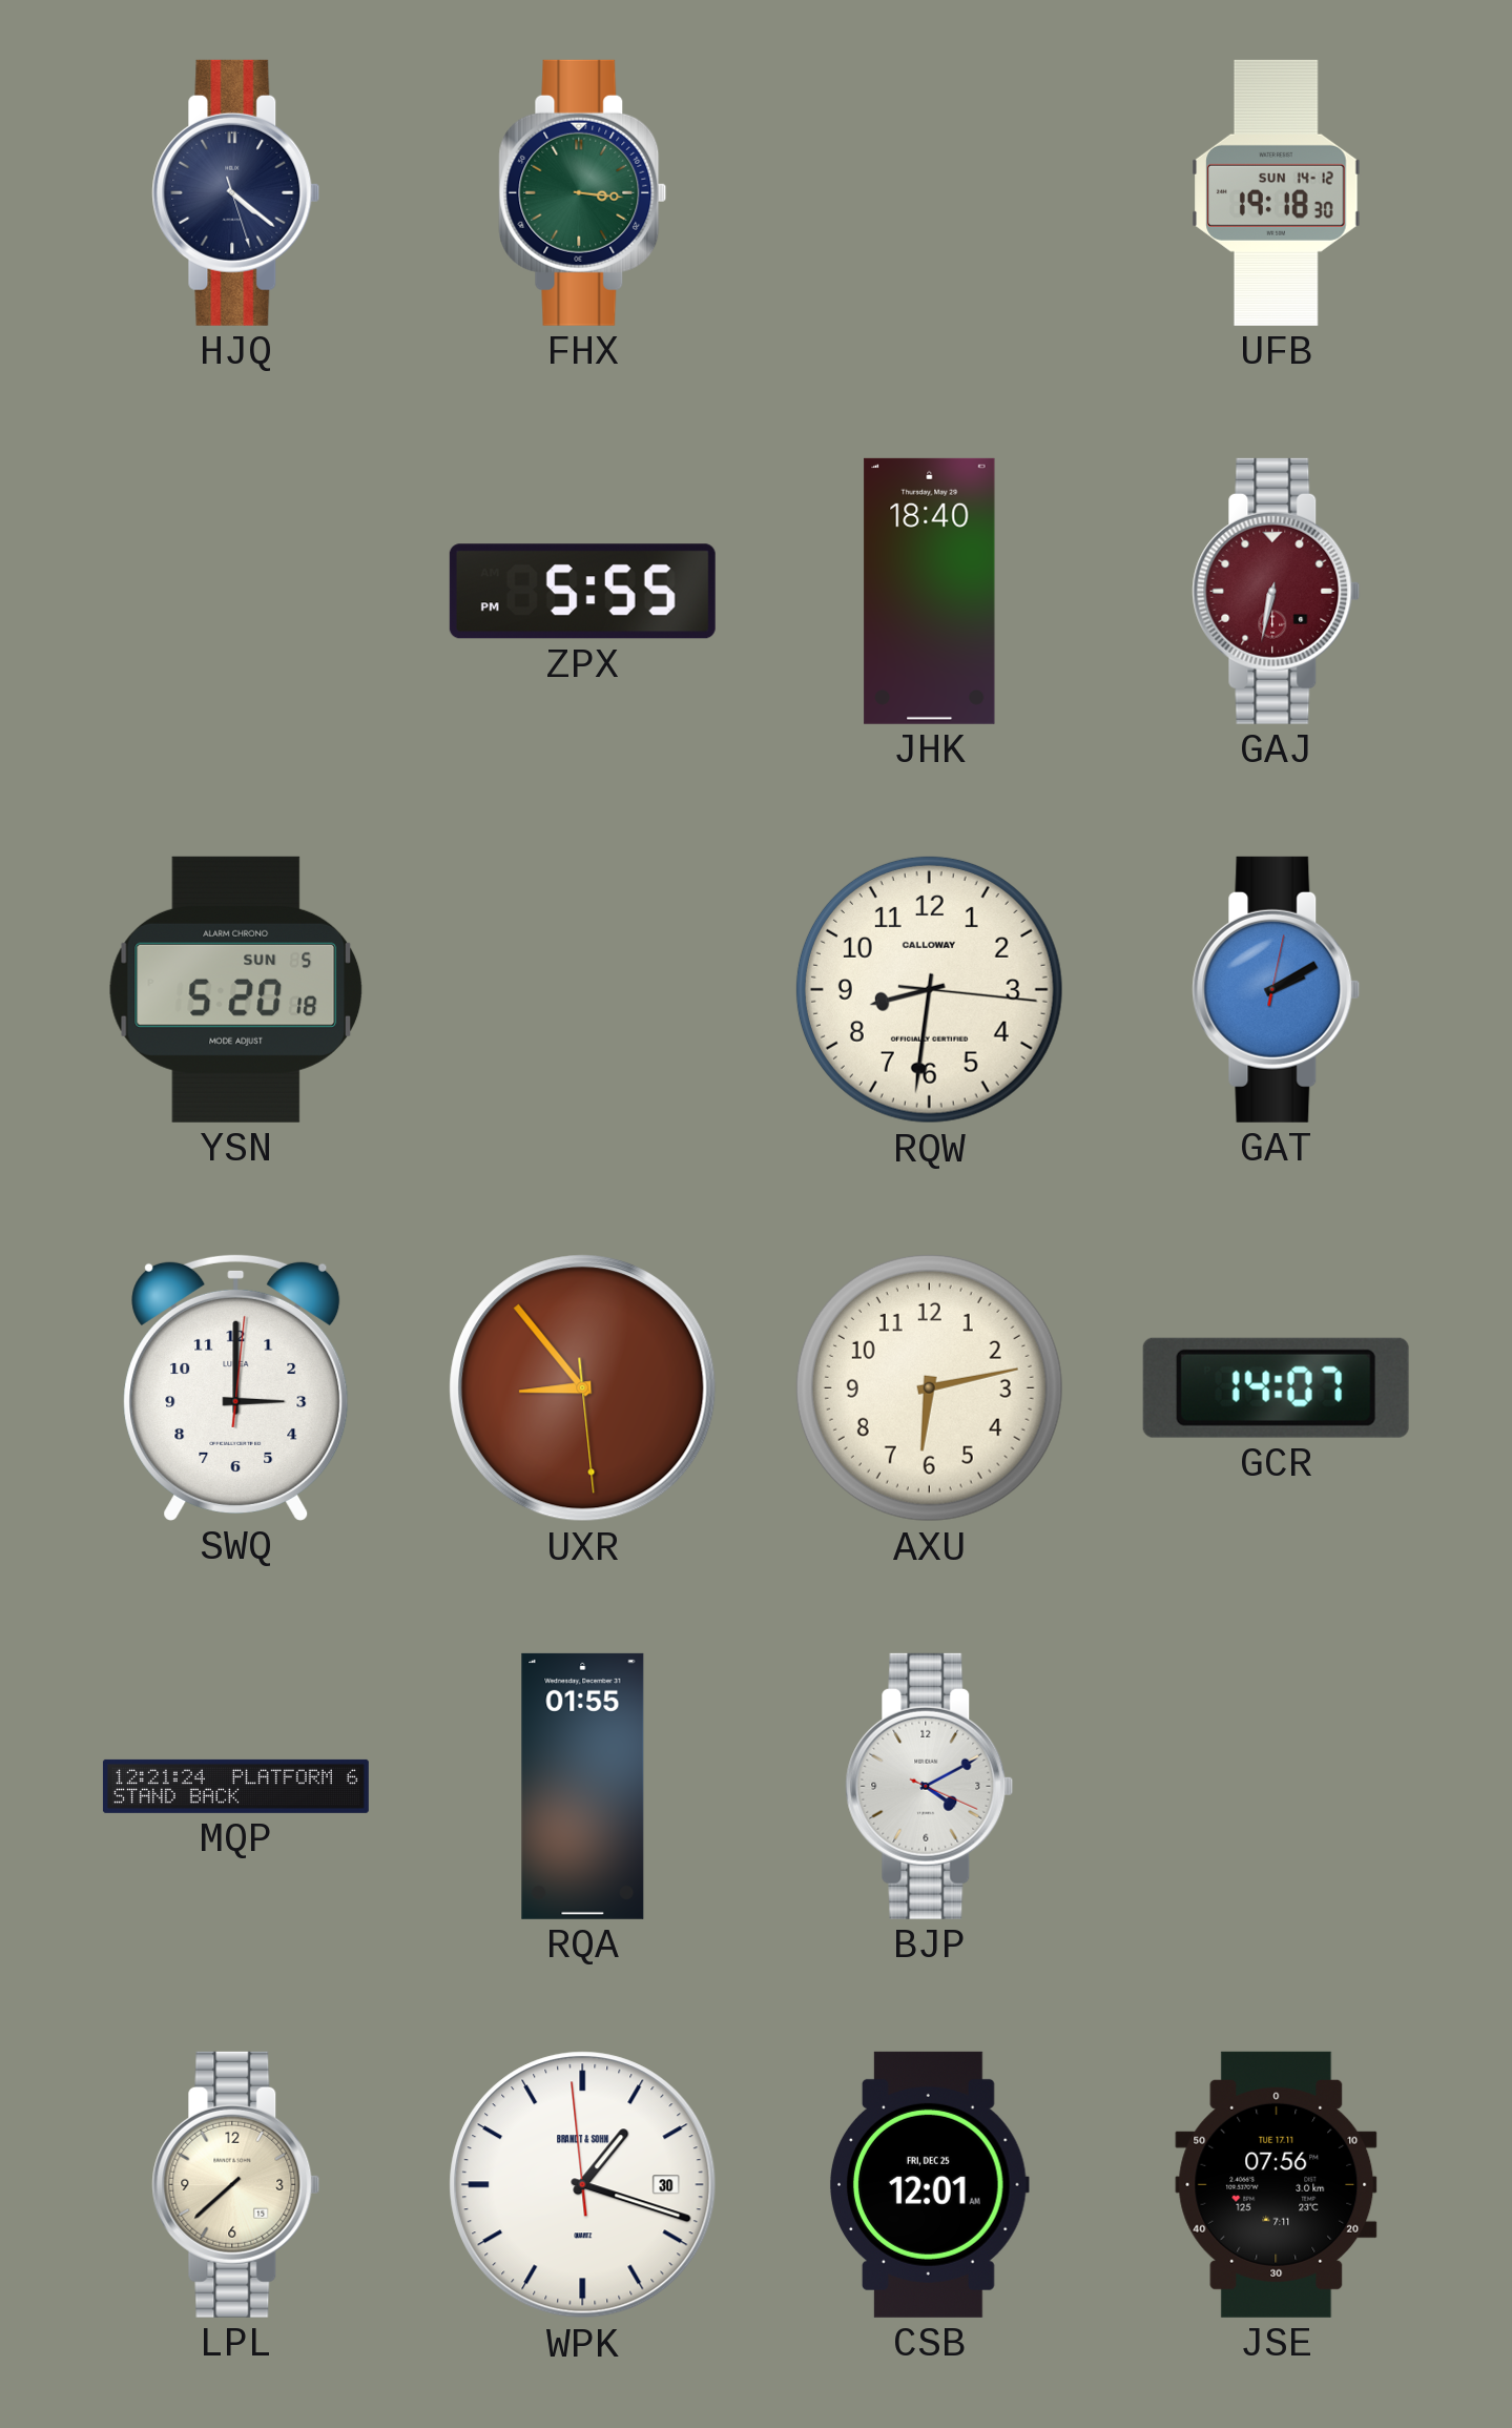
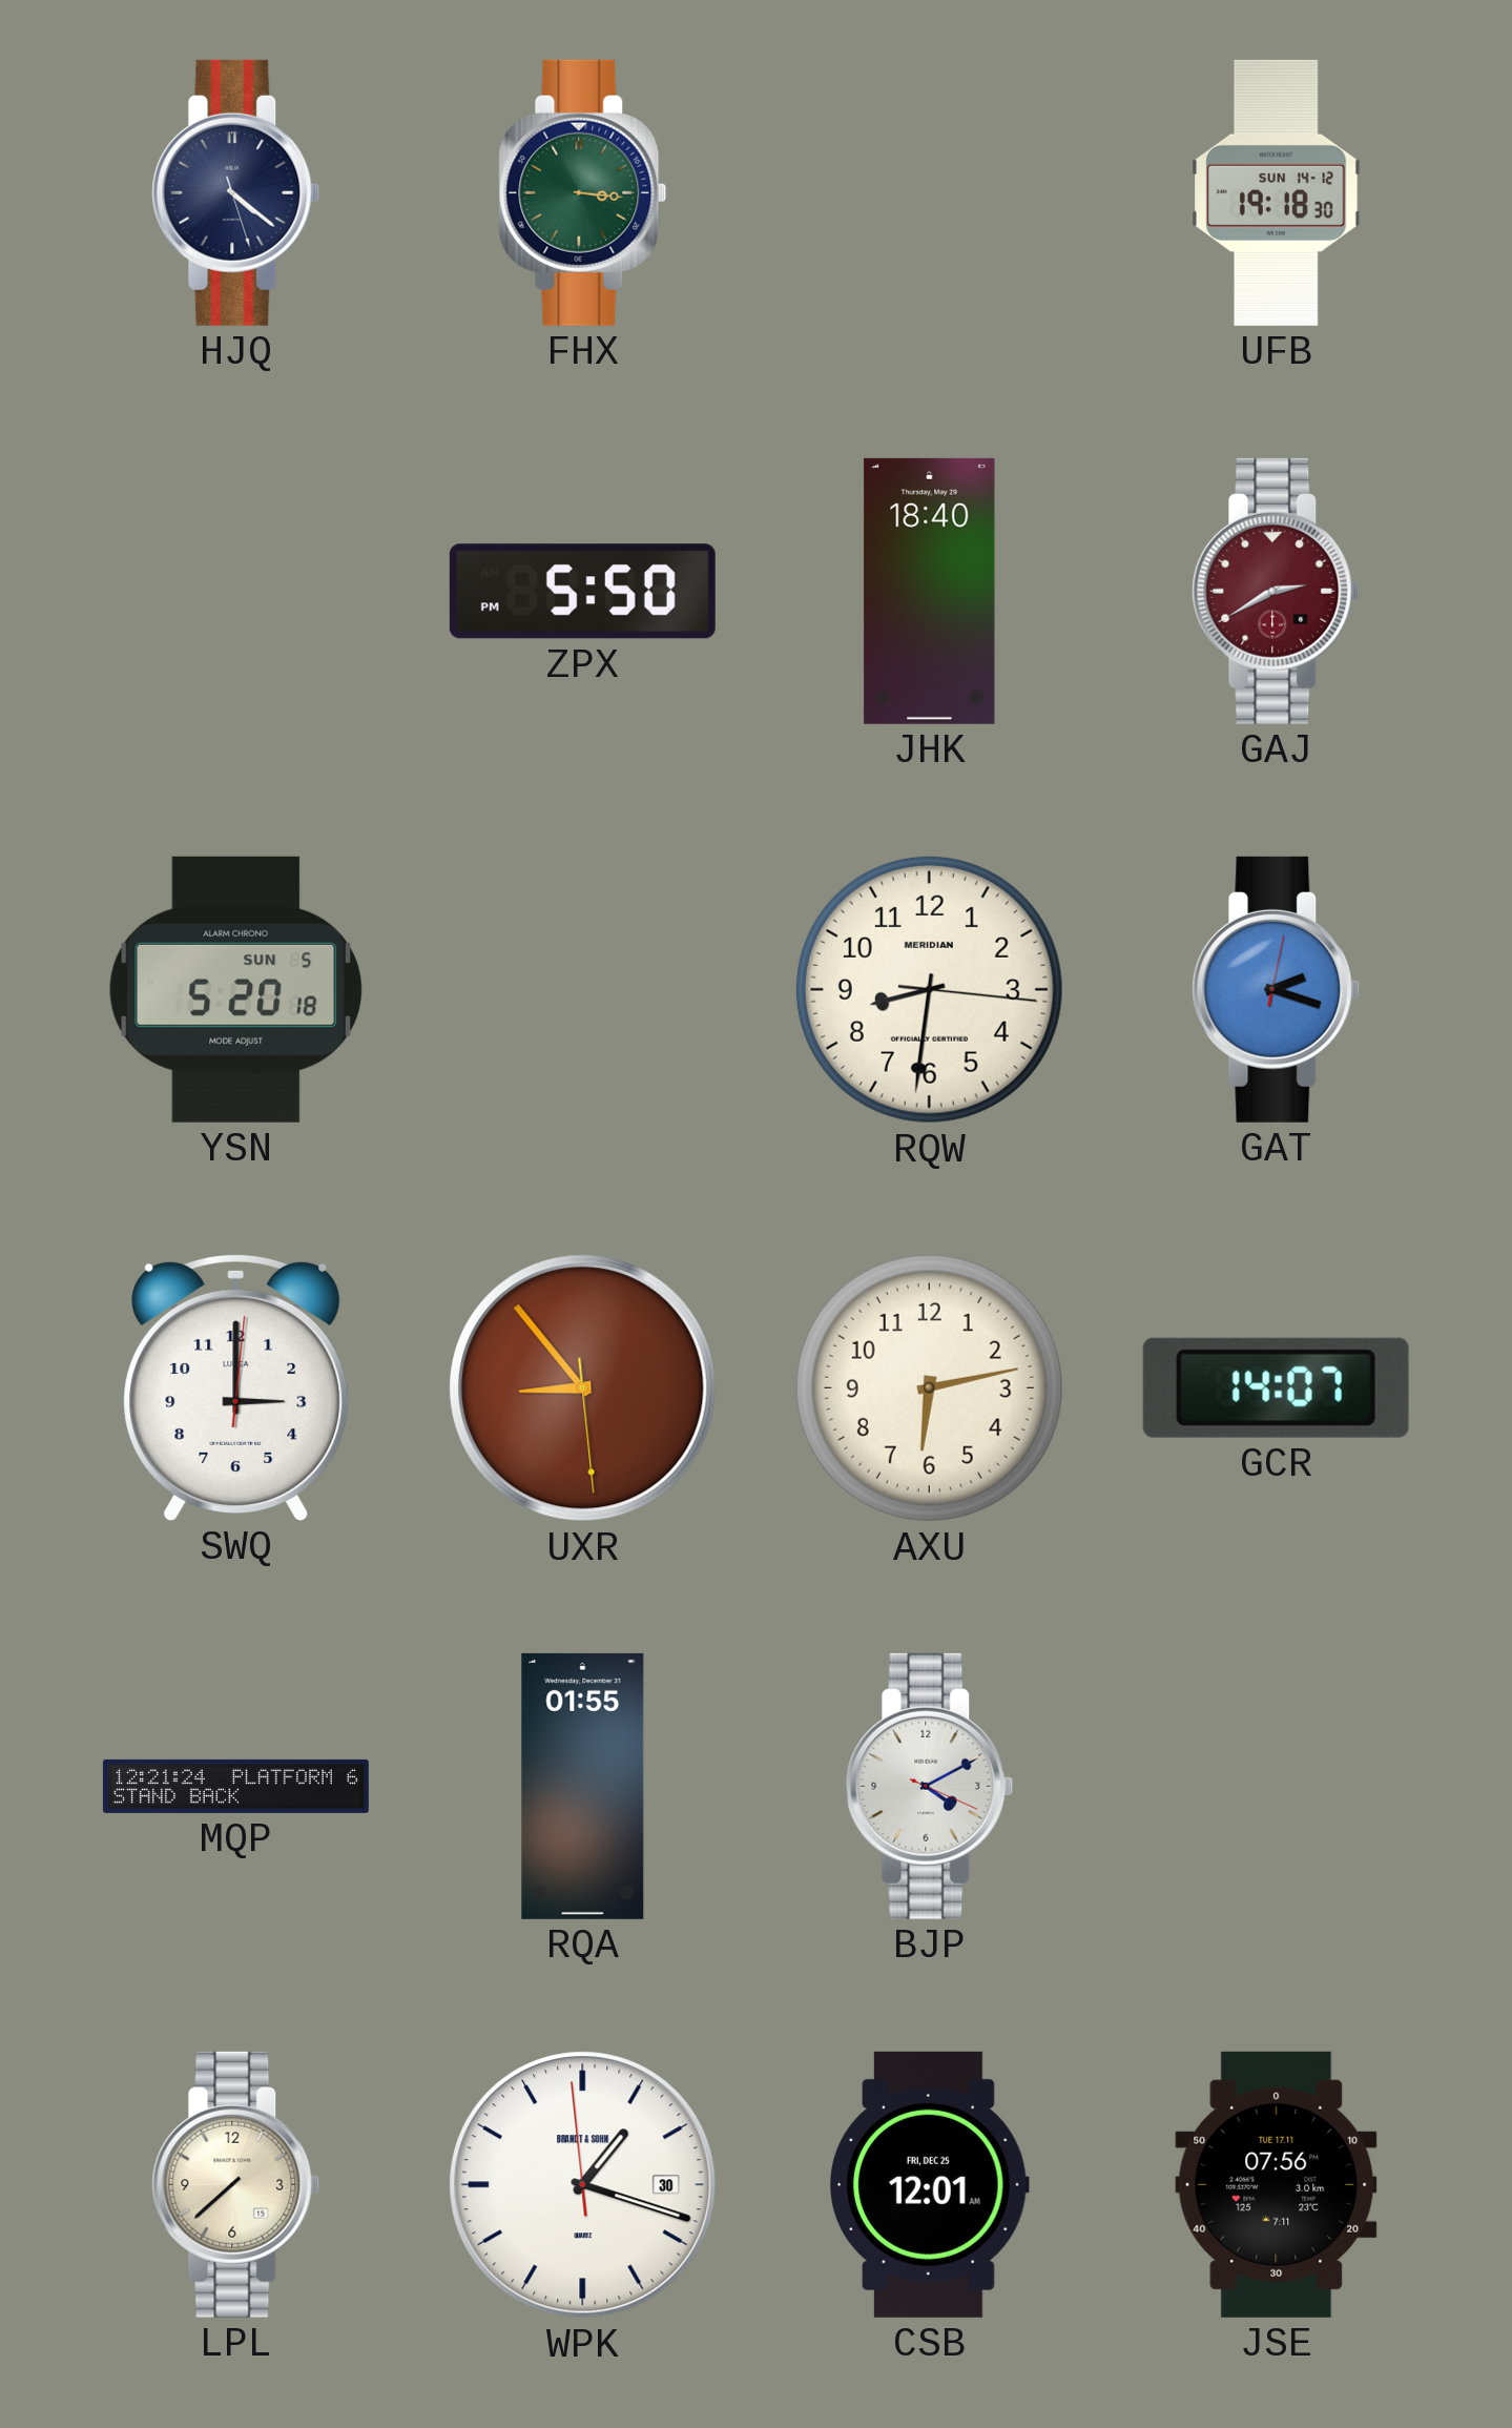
ZPX: 5:55 -> 5:50 (582, 592)
GAJ: 6:32 -> 2:40 (1277, 591)
RQW brand: CALLOWAY -> MERIDIAN (929, 989)
GAT: 2:10 -> 2:18 (1277, 989)
